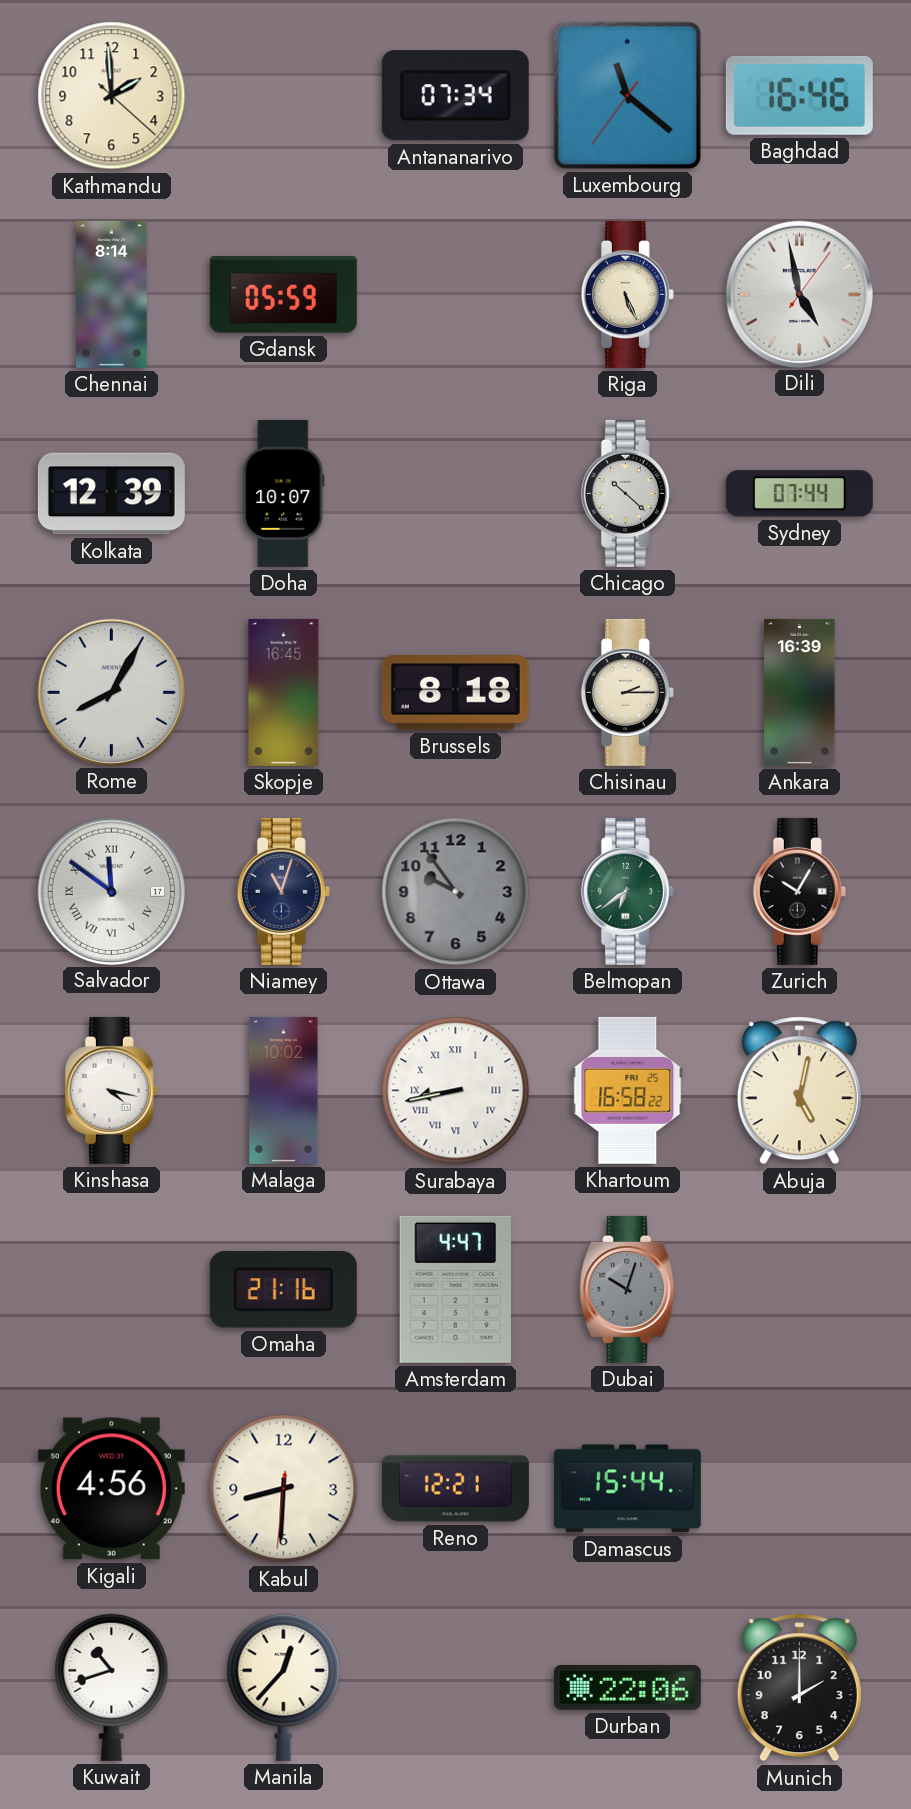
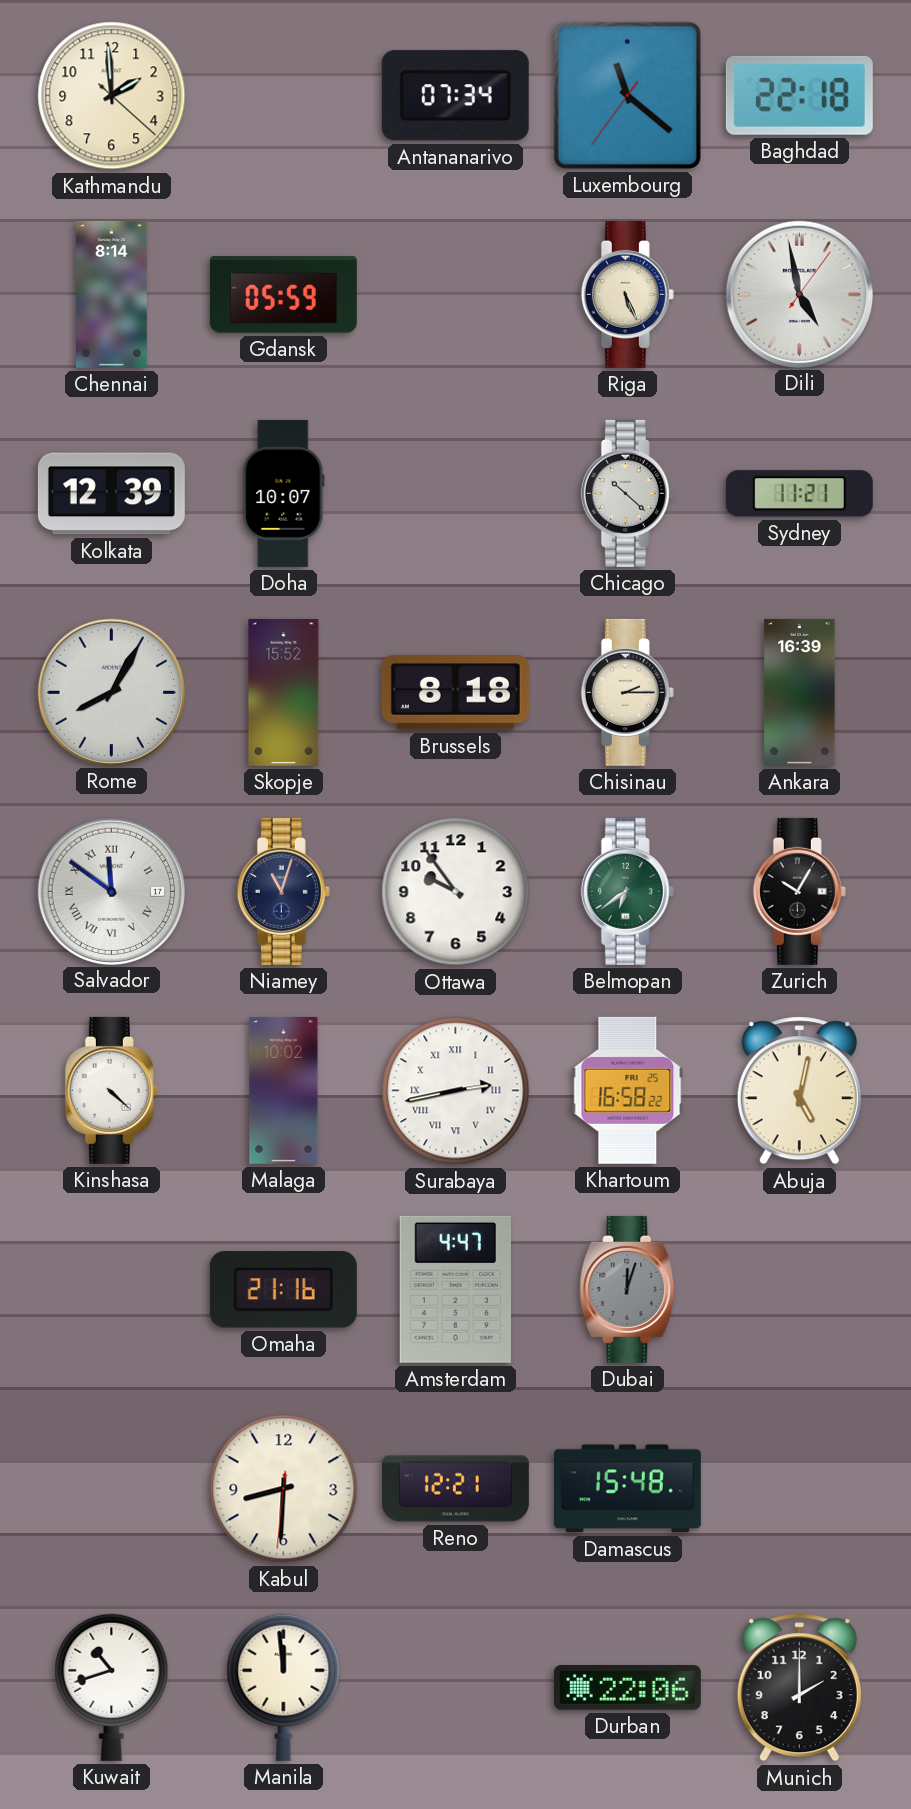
Baghdad: 16:46 -> 22:18 (799, 95)
Sydney: 07:44 -> 11:21 (799, 494)
Skopje: 16:45 -> 15:52 (284, 692)
Ottawa dial: grey -> white (456, 892)
Kinshasa: 4:17 -> 4:22 (111, 1090)
Surabaya: 8:43 -> 2:43 (456, 1091)
Dubai: 10:03 -> 12:03 (628, 1289)
Kigali: 4:56 -> none (111, 1489)
Damascus: 15:44 -> 15:48 (627, 1489)
Manila: 12:37 -> 11:59 (284, 1687)
